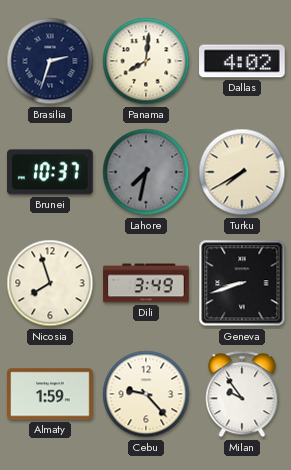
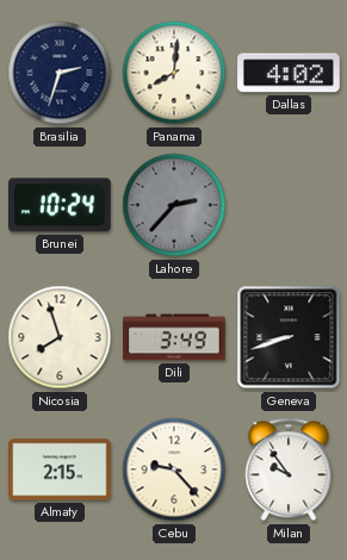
Brunei: 10:37 -> 10:24 (61, 205)
Lahore: 7:32 -> 2:37 (174, 205)
Turku: 7:40 -> none (242, 172)
Almaty: 1:59 -> 2:15 (60, 469)
